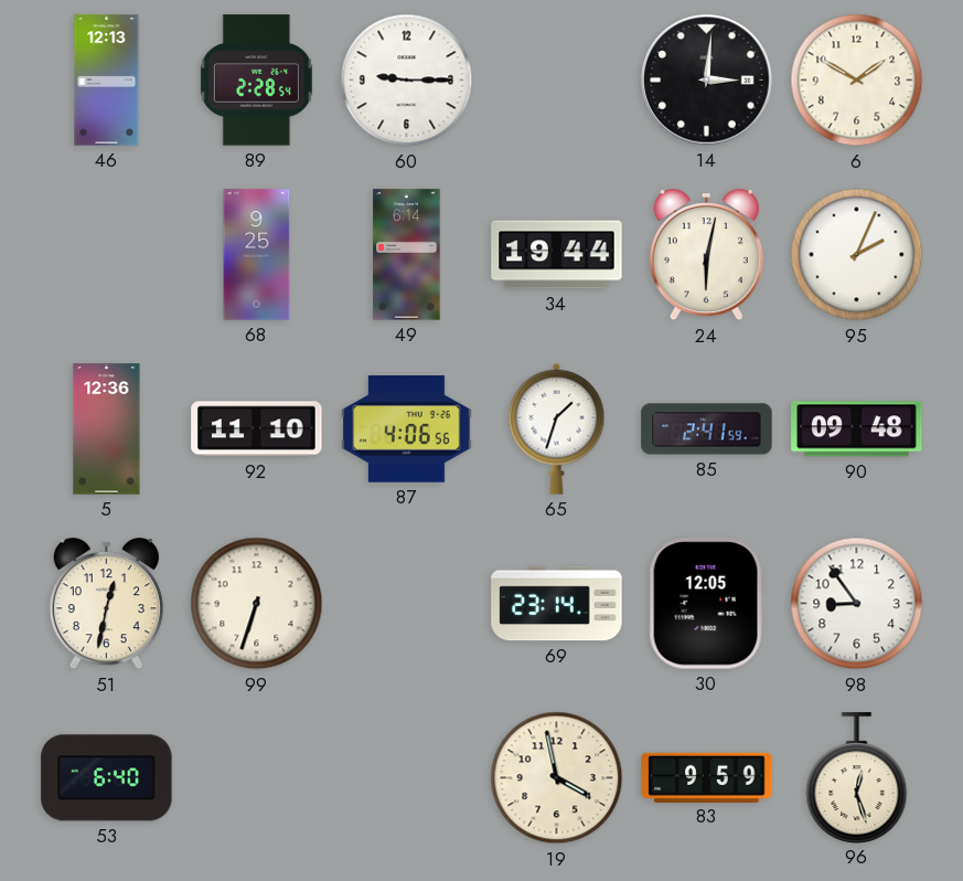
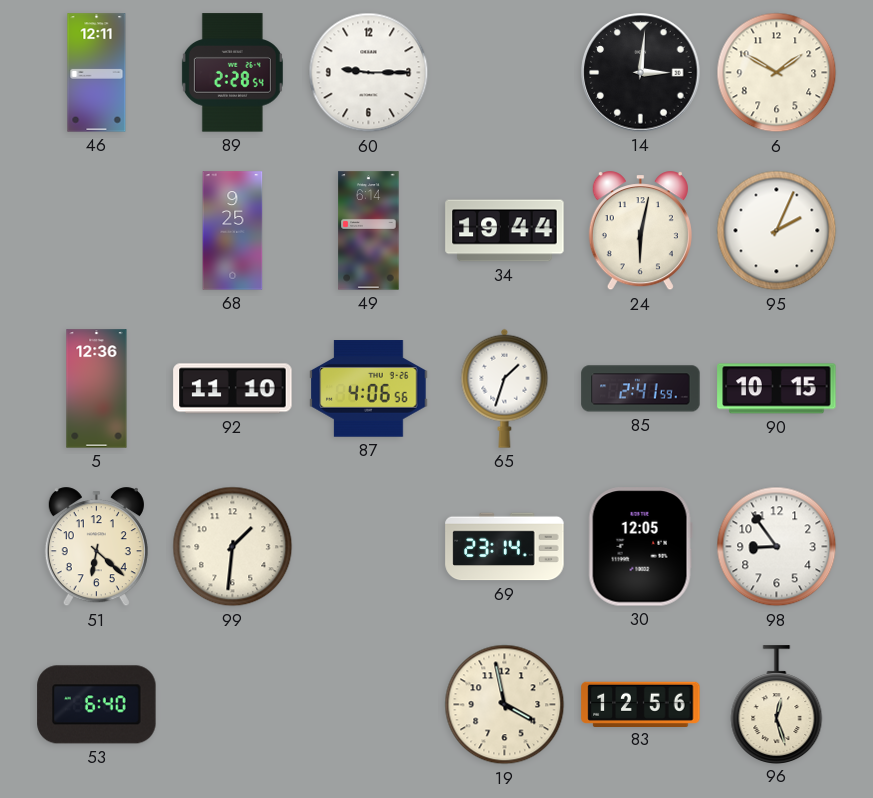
46: 12:13 -> 12:11 (97, 73)
90: 09:48 -> 10:15 (777, 389)
51: 12:32 -> 6:22 (96, 547)
99: 6:33 -> 1:31 (233, 547)
83: 9:59 -> 12:56 (641, 704)
